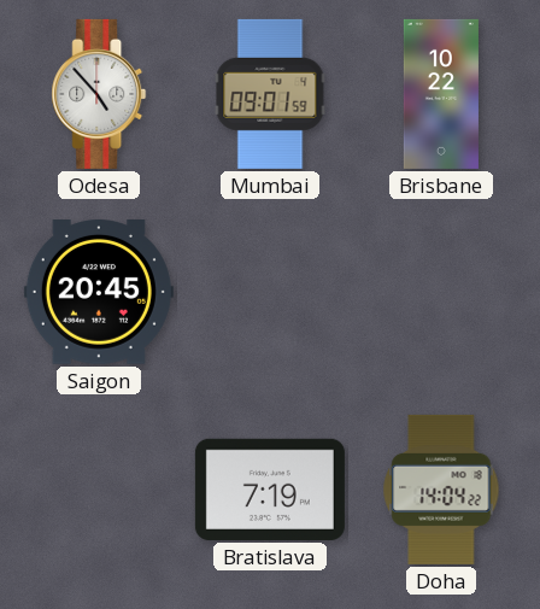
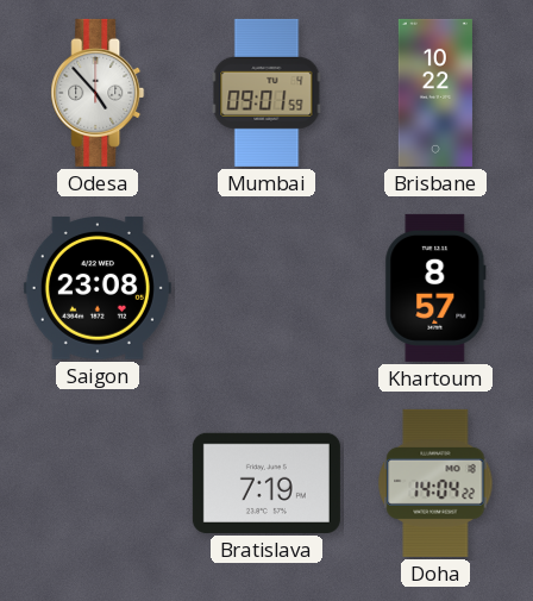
Saigon: 20:45 -> 23:08 (98, 289)
Khartoum: none -> 8:57 (435, 288)
